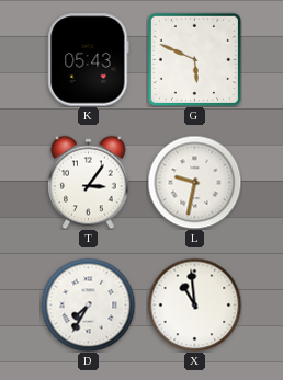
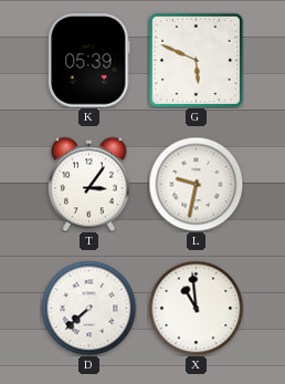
K: 05:43 -> 05:39 (89, 61)
D: 7:35 -> 7:38 (88, 308)
